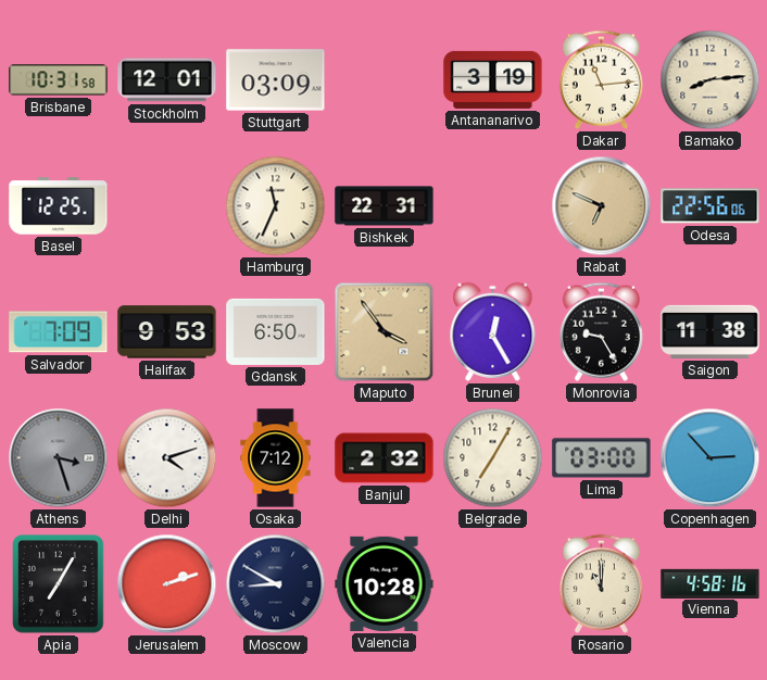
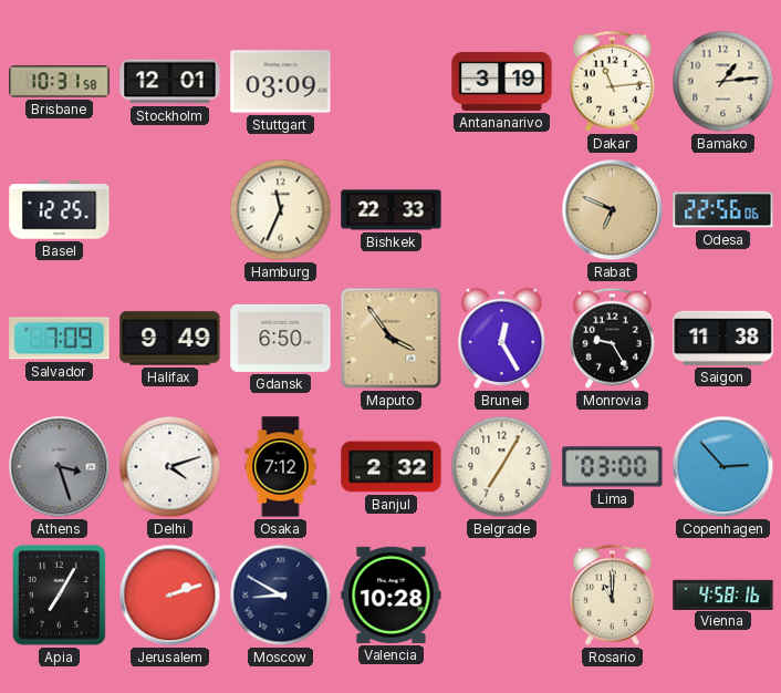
Bamako: 8:14 -> 1:14 (723, 82)
Bishkek: 22:31 -> 22:33 (392, 210)
Halifax: 9:53 -> 9:49 (170, 339)
